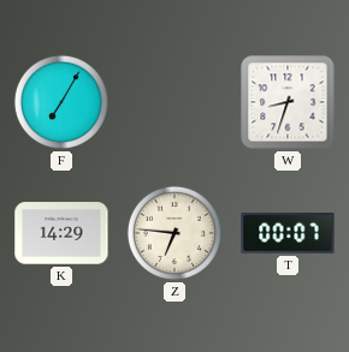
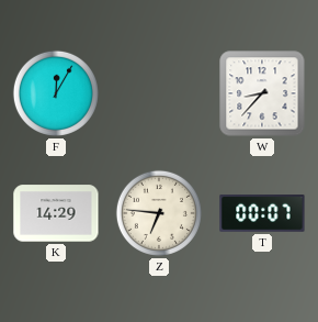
F: 7:05 -> 12:05 (56, 93)
W: 8:33 -> 8:37 (262, 93)
